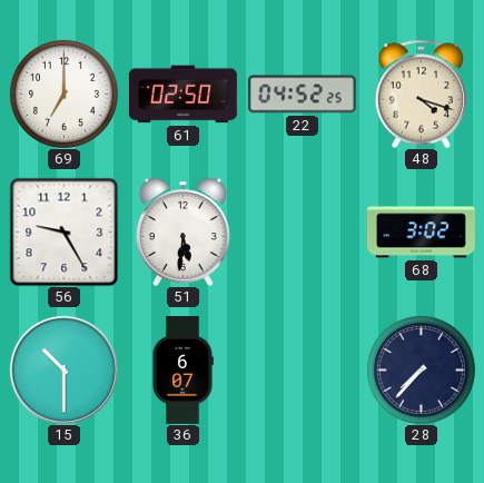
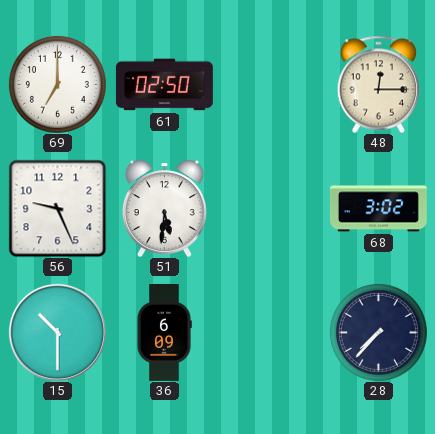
22: 04:52 -> none (302, 95)
48: 4:18 -> 12:15 (379, 84)
56: 9:25 -> 9:26 (57, 208)
36: 6:07 -> 6:09 (164, 332)
